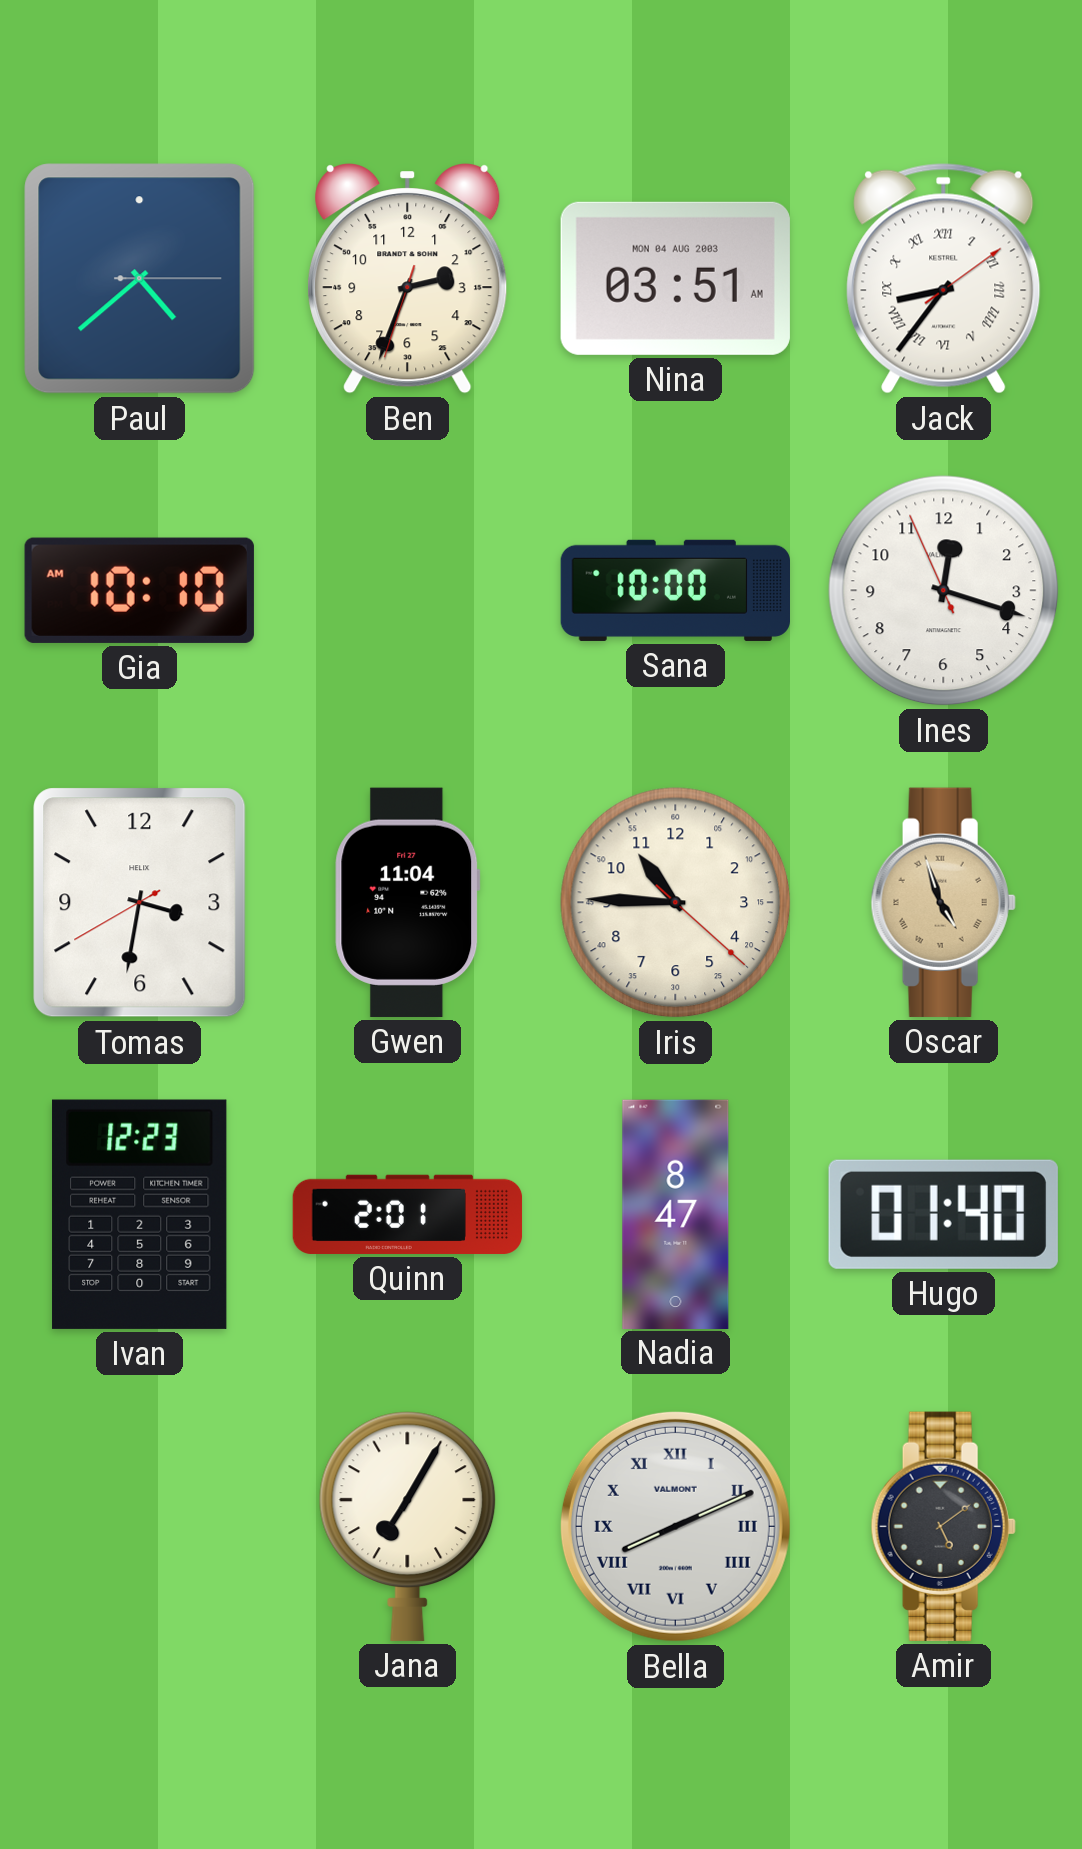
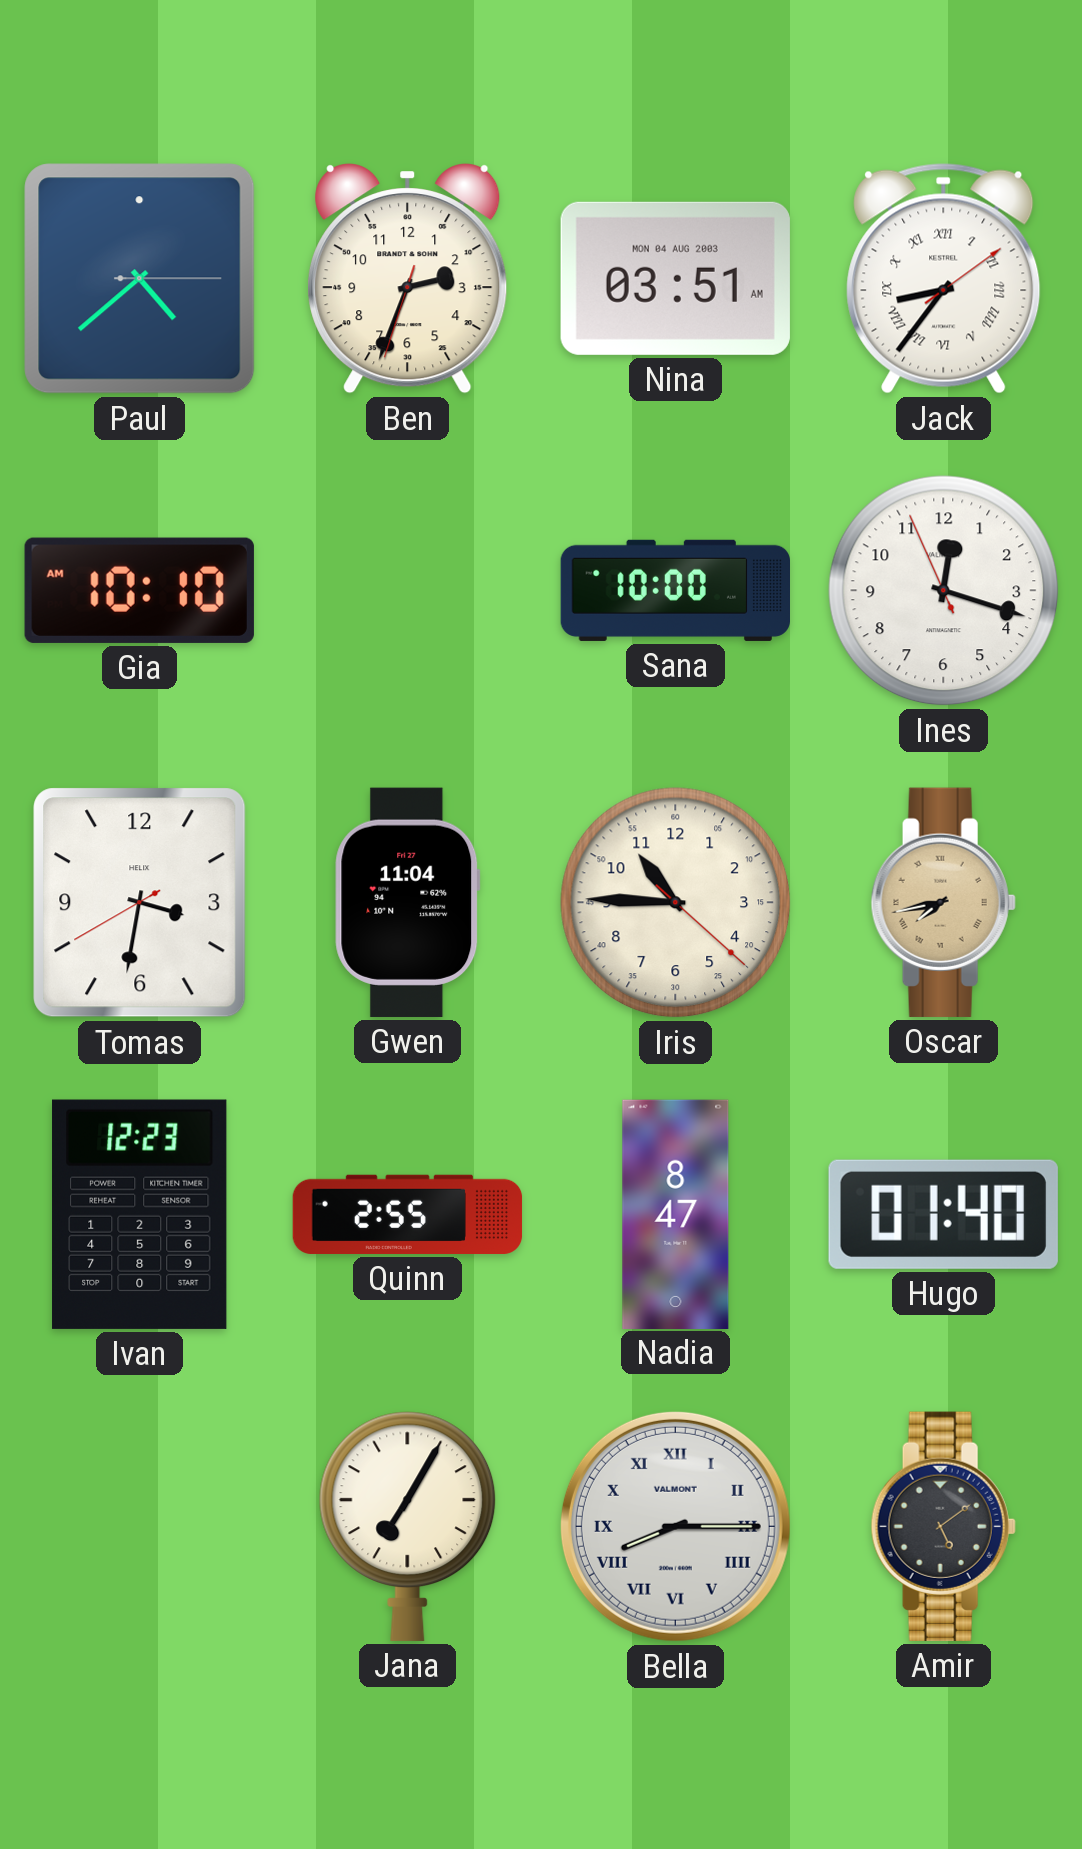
Oscar: 4:57 -> 7:43 (943, 902)
Quinn: 2:01 -> 2:55 (408, 1214)
Bella: 8:11 -> 8:15 (675, 1526)
